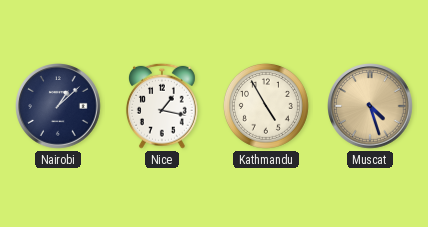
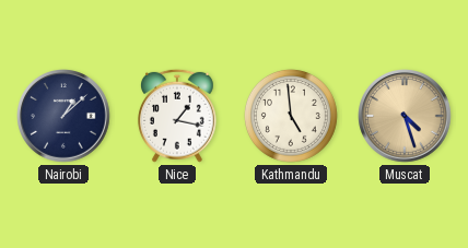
Kathmandu: 4:55 -> 4:59 (291, 116)
